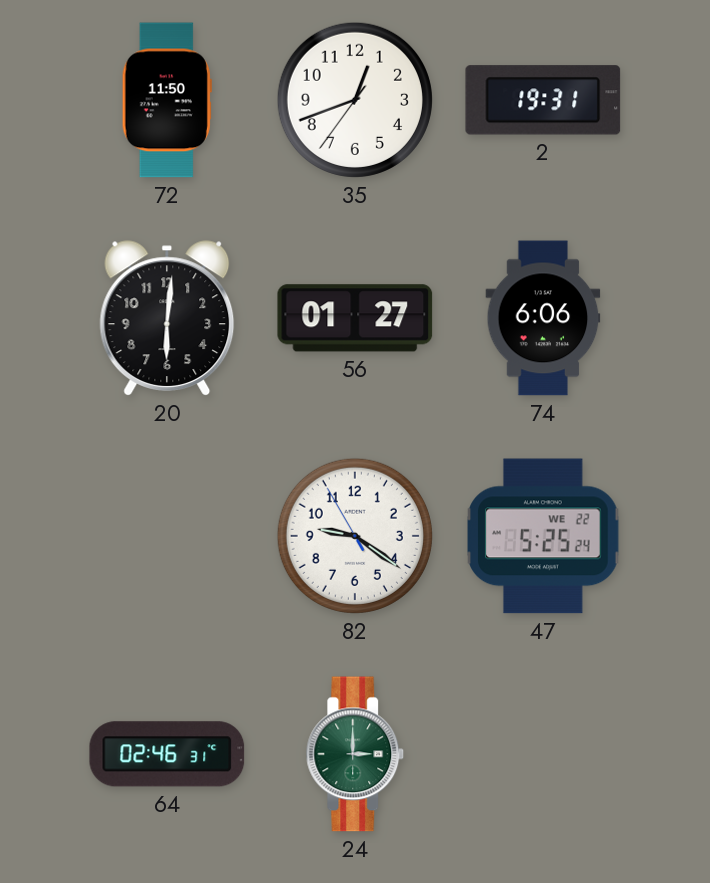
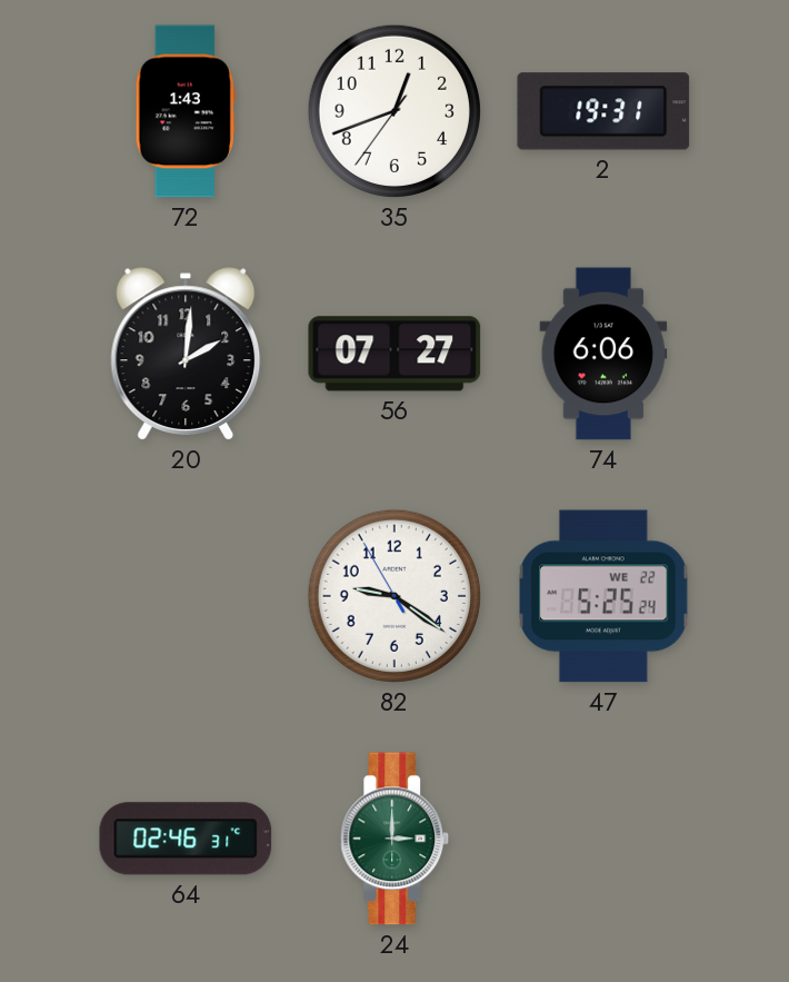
72: 11:50 -> 1:43 (186, 111)
20: 6:01 -> 2:01 (186, 354)
56: 01:27 -> 07:27 (394, 354)
